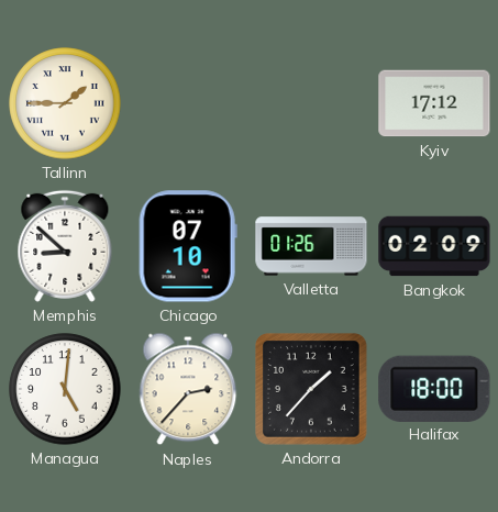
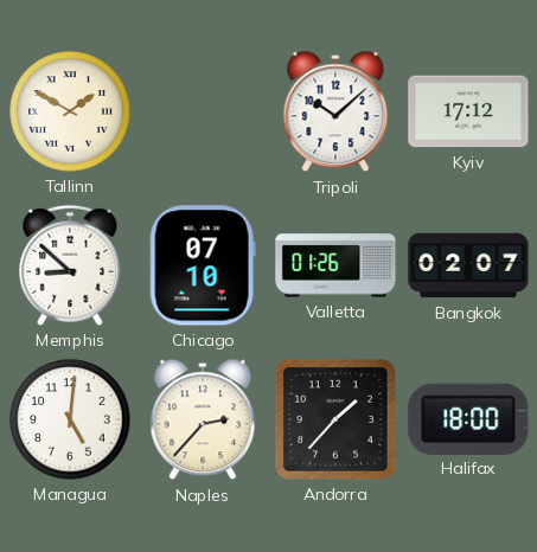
Tallinn: 1:45 -> 1:50 (70, 111)
Tripoli: none -> 10:08 (335, 111)
Bangkok: 02:09 -> 02:07 (468, 265)
